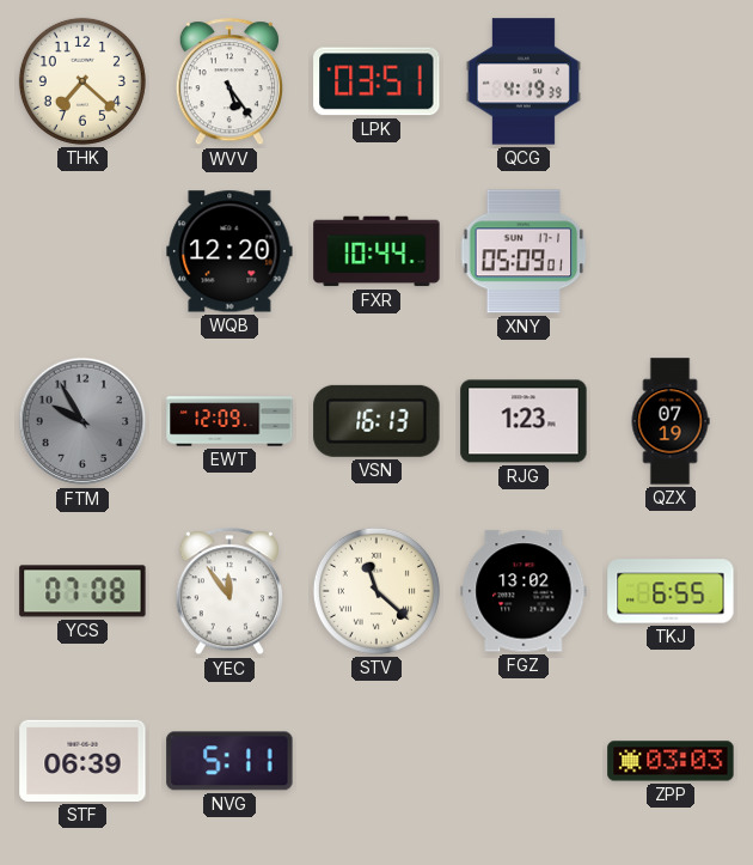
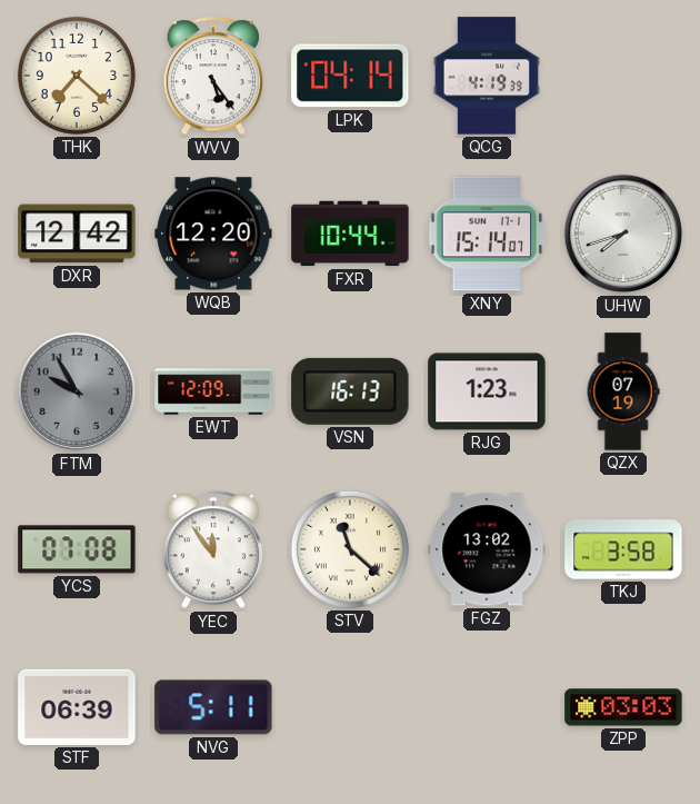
LPK: 03:51 -> 04:14 (350, 76)
DXR: none -> 12:42 (77, 234)
XNY: 05:09 -> 15:14 (487, 234)
UHW: none -> 7:42 (623, 234)
TKJ: 6:55 -> 3:58 (623, 549)
